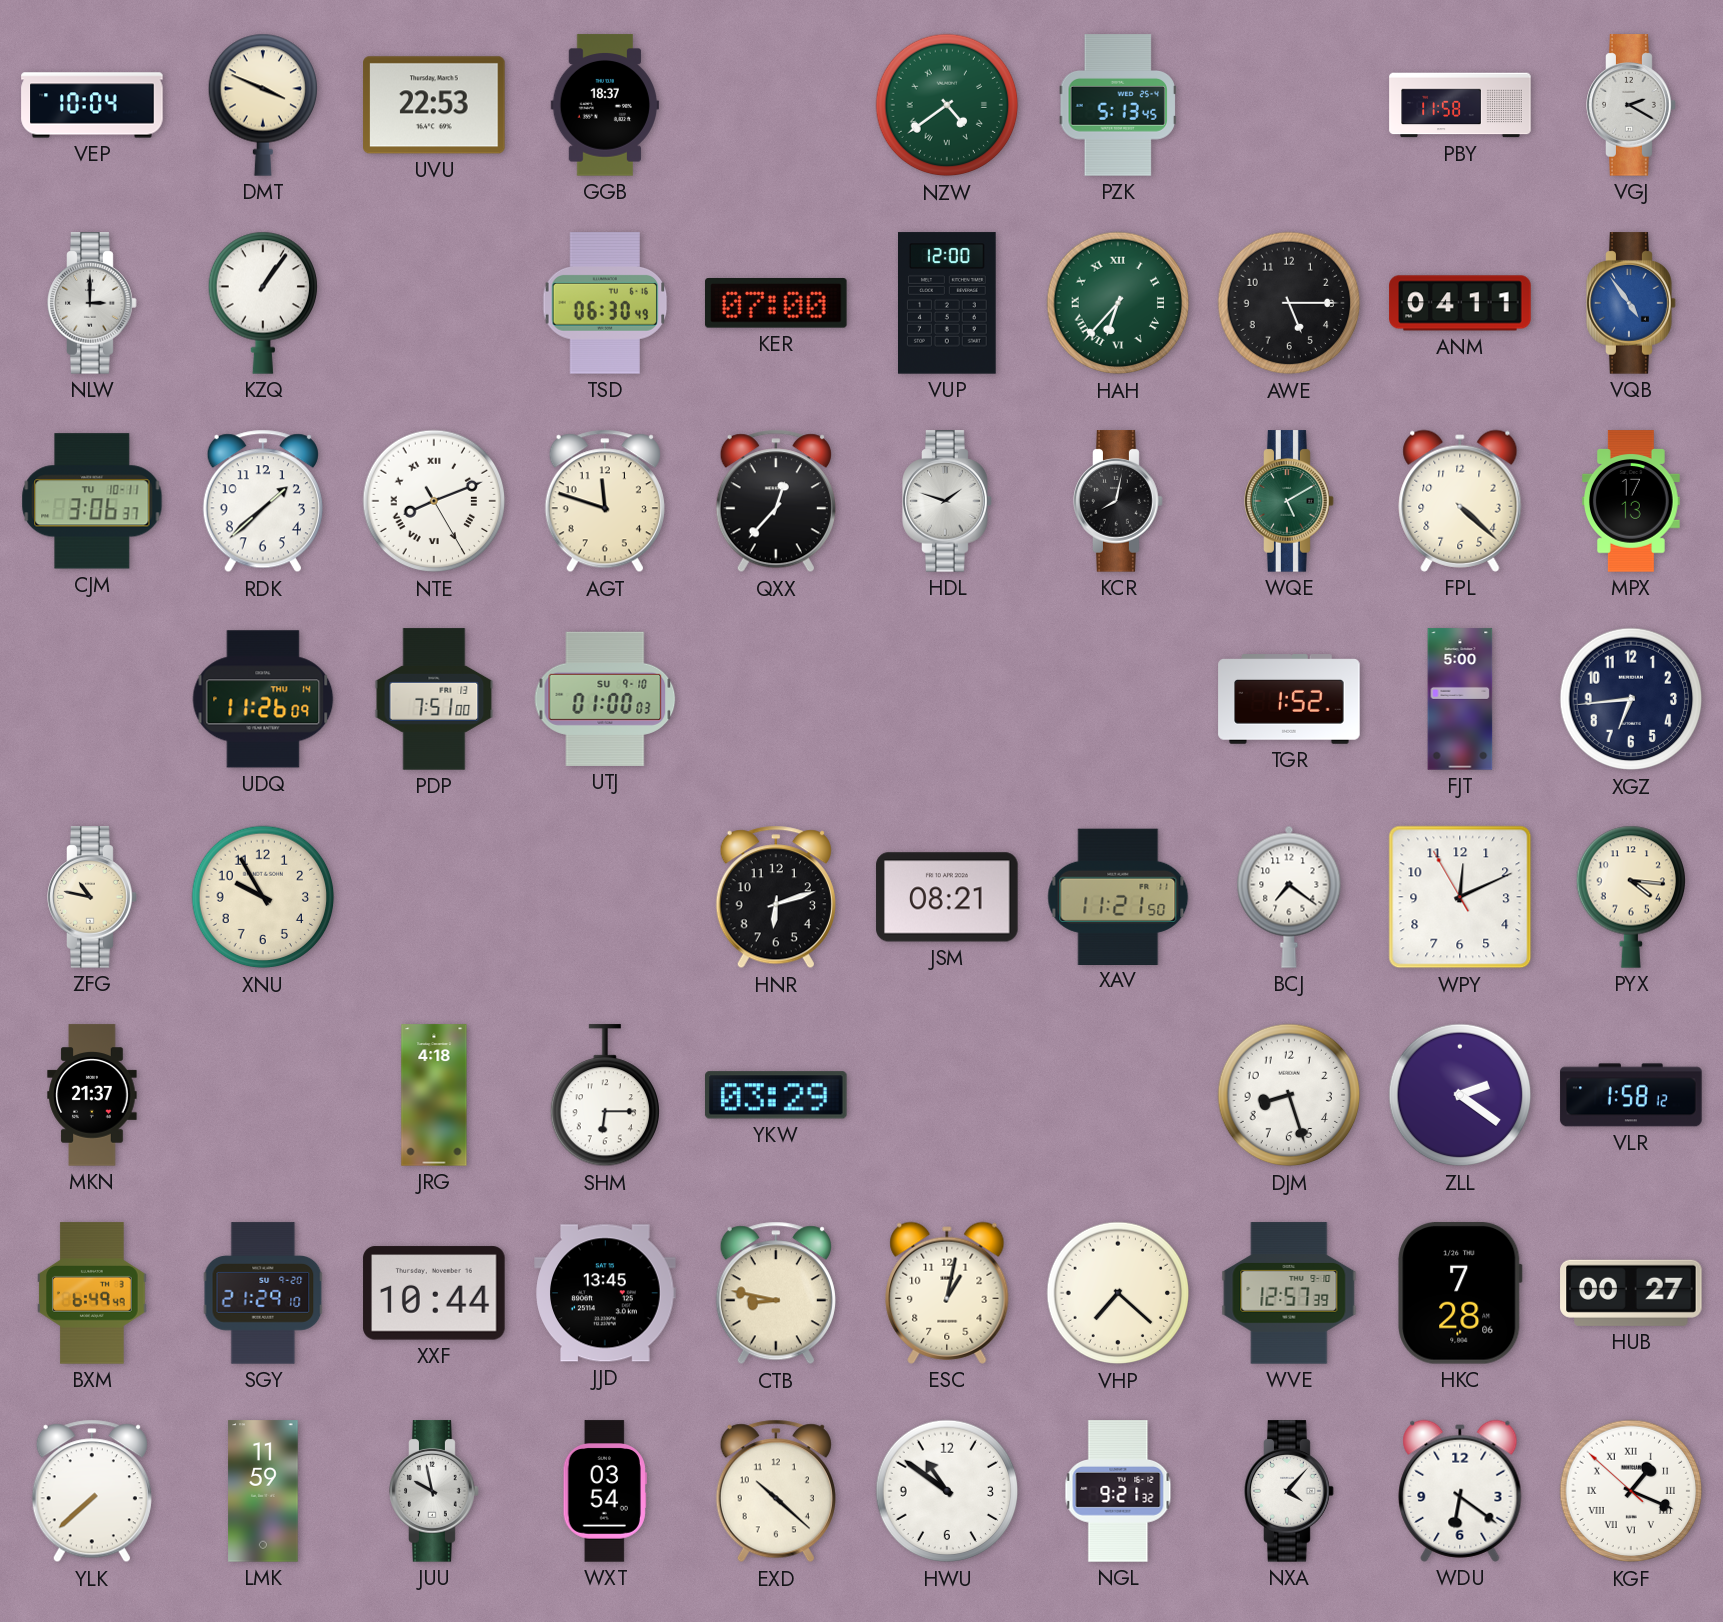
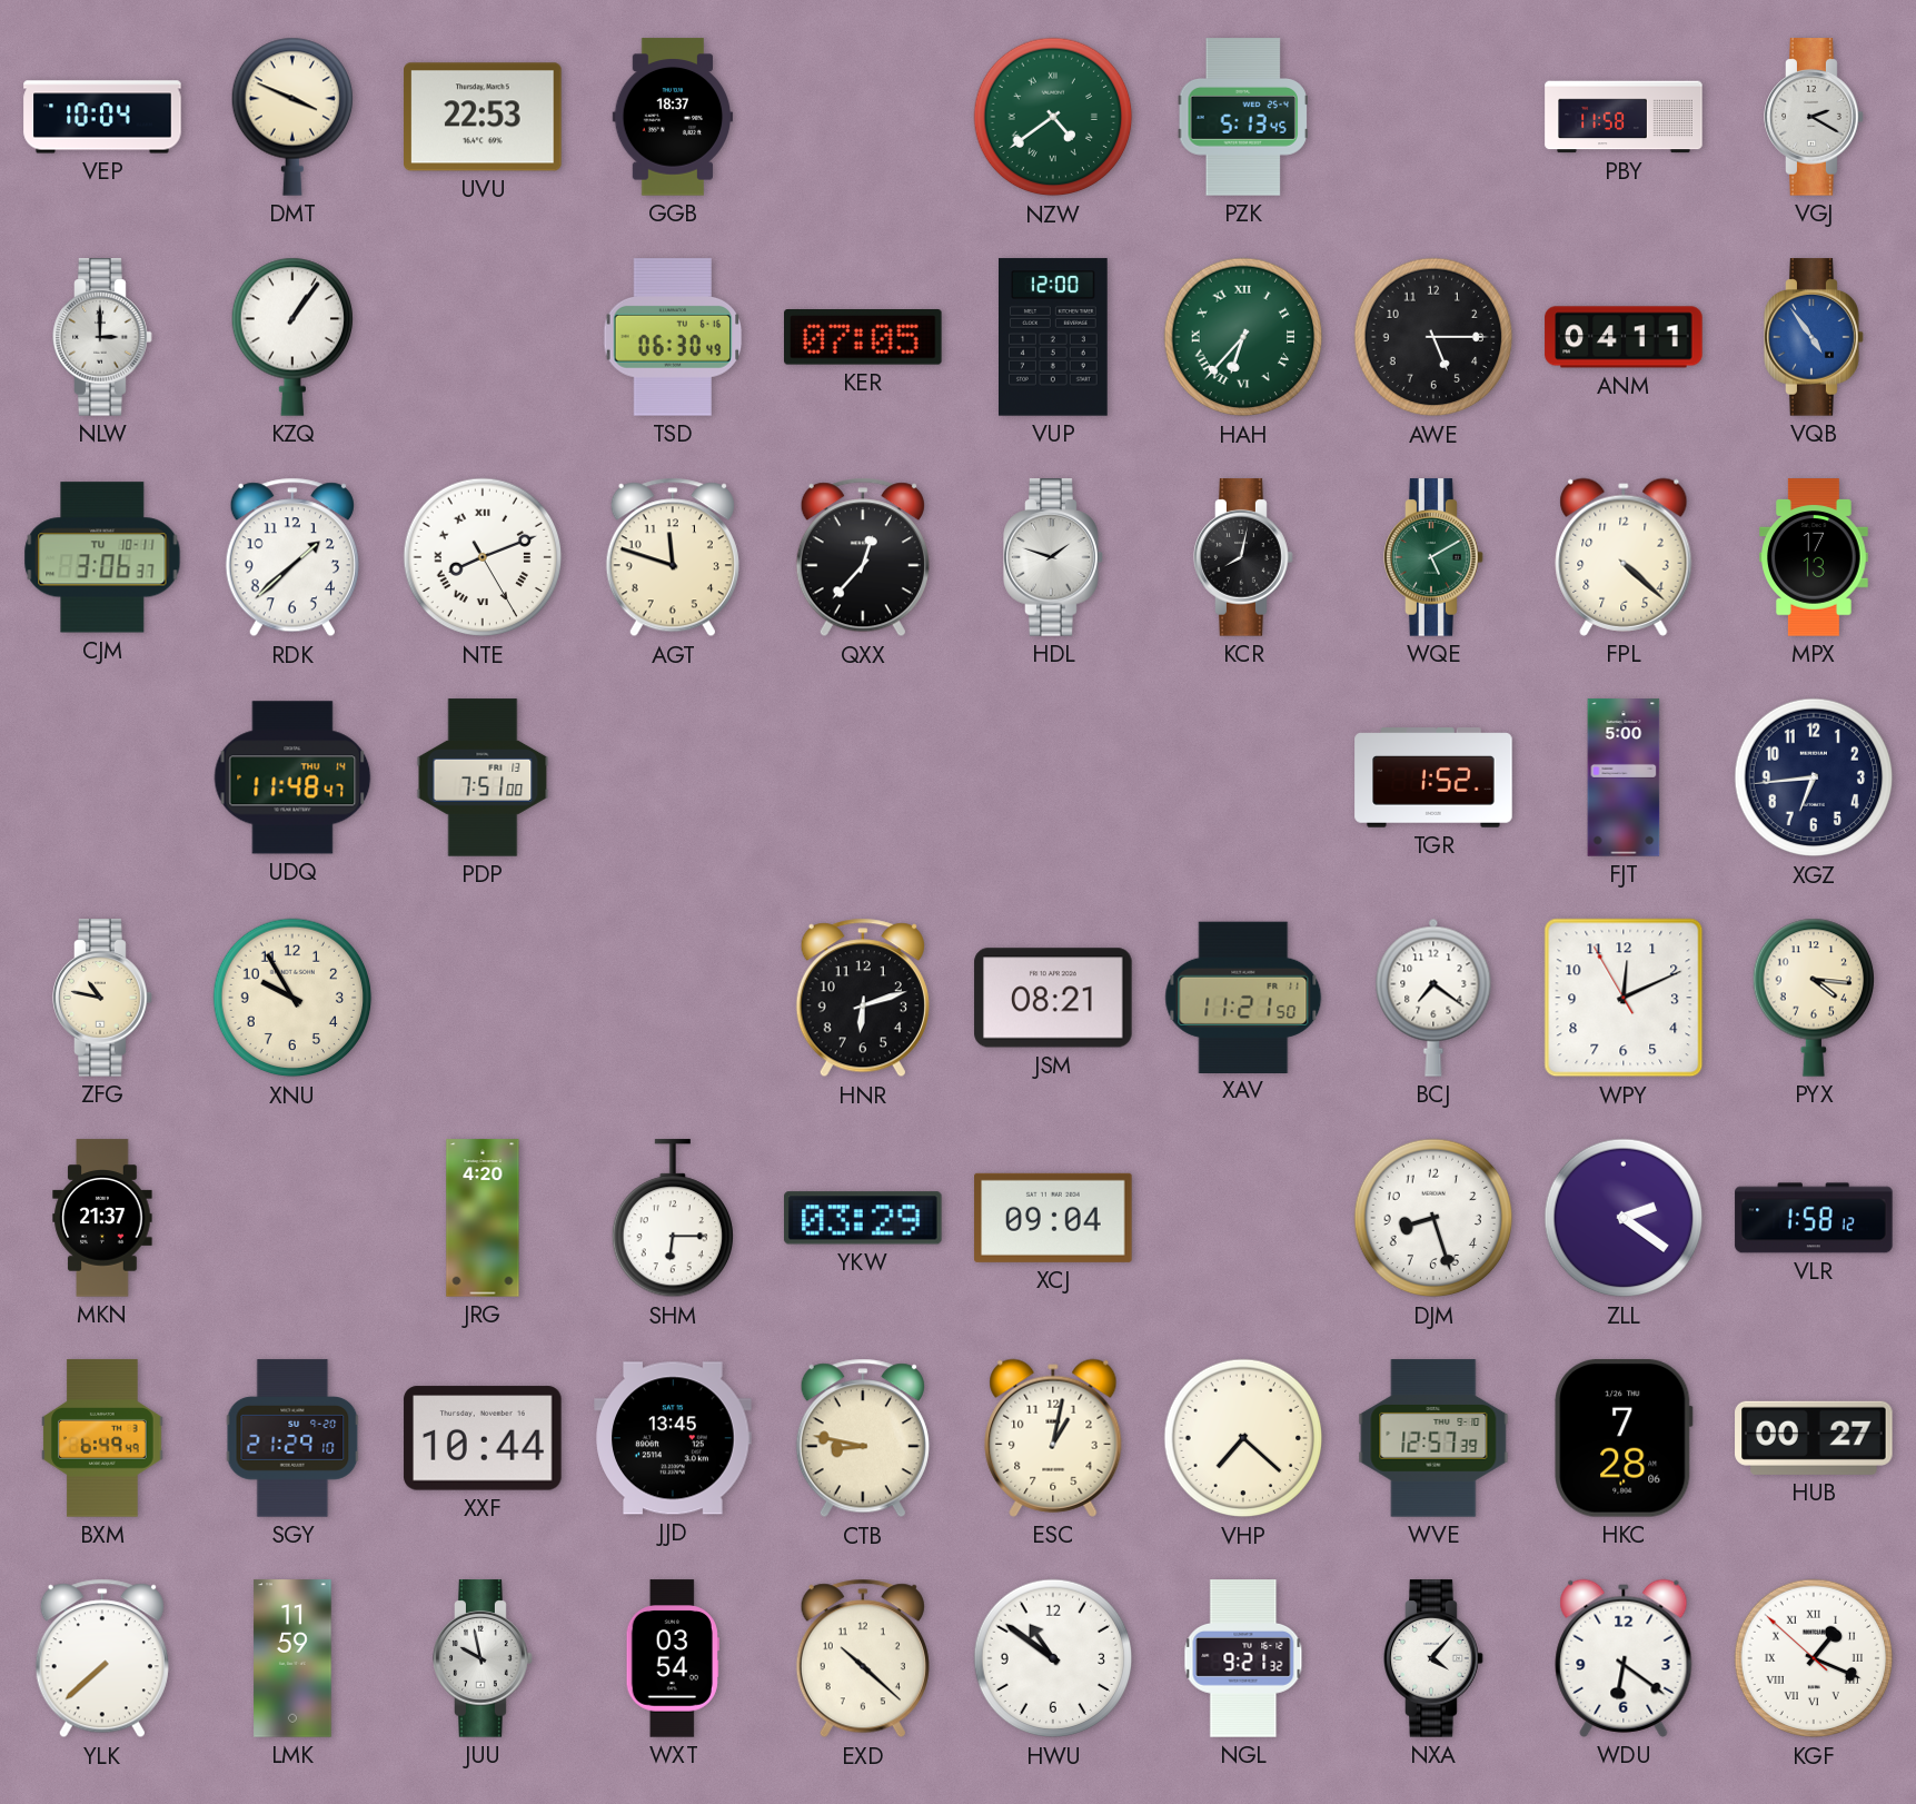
KER: 07:00 -> 07:05 (864, 338)
UDQ: 11:26 -> 11:48 (292, 777)
UTJ: 01:00 -> none (605, 699)
JRG: 4:18 -> 4:20 (483, 1218)
XCJ: none -> 09:04 (1053, 1218)
